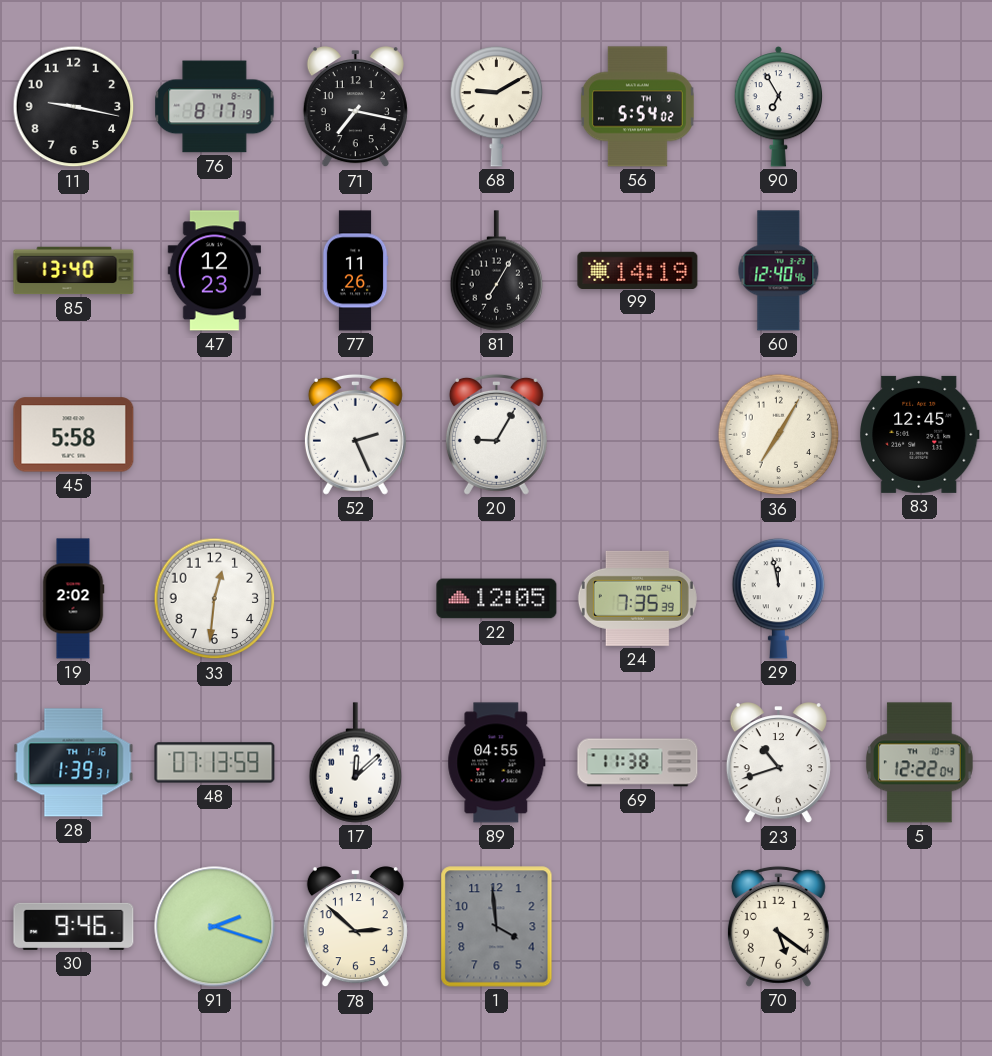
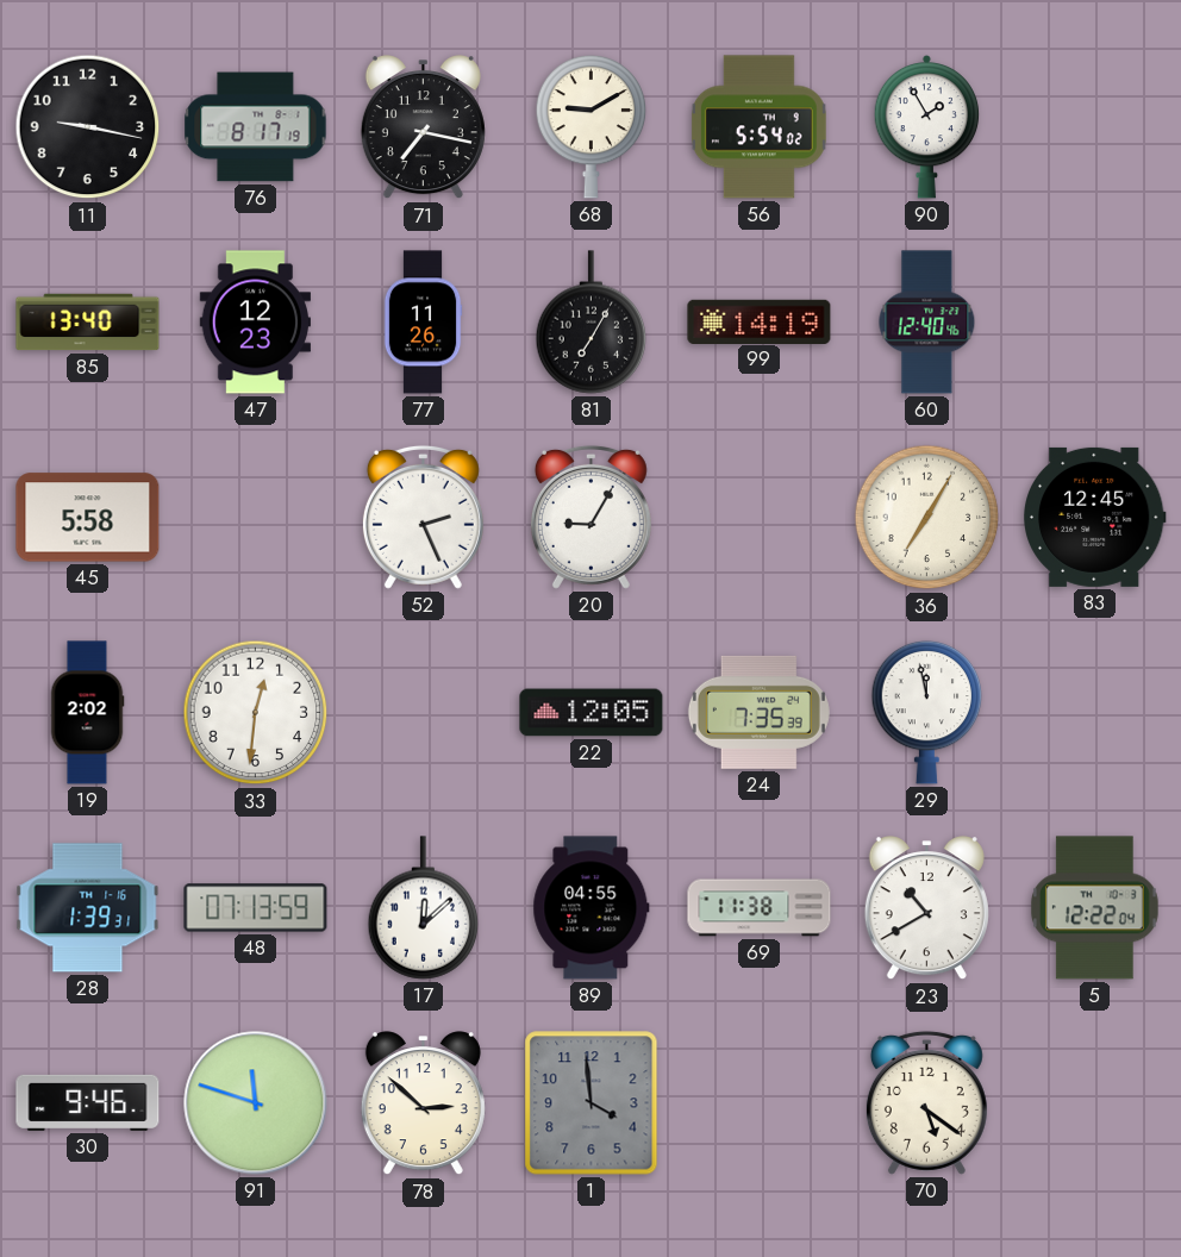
90: 6:55 -> 1:55 (927, 126)
23: 10:42 -> 10:40 (926, 908)
91: 2:18 -> 11:48 (256, 1103)
